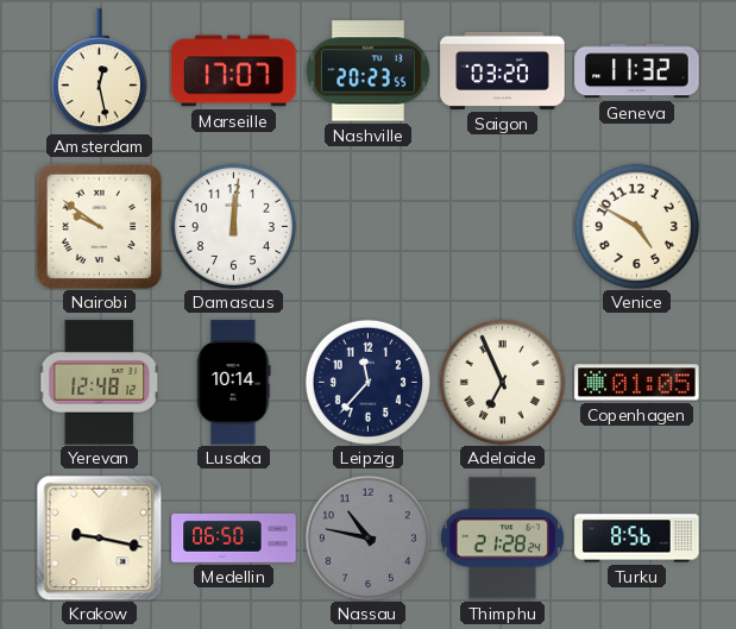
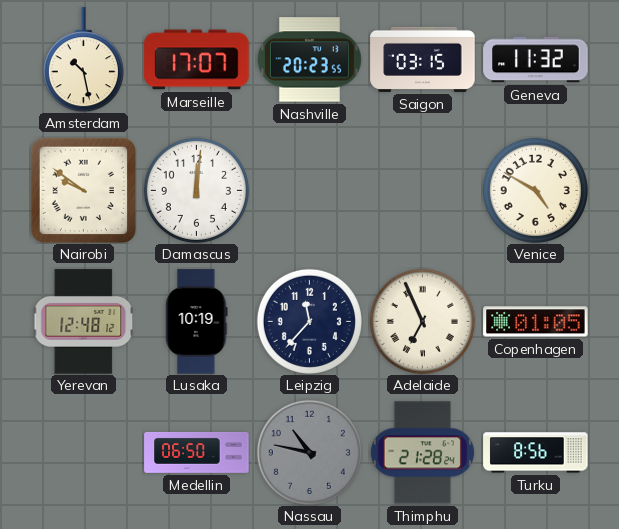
Amsterdam: 12:28 -> 10:28 (83, 60)
Saigon: 03:20 -> 03:15 (423, 59)
Lusaka: 10:14 -> 10:19 (197, 322)
Krakow: 9:17 -> none (99, 537)
